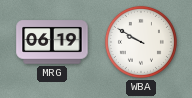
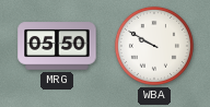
MRG: 06:19 -> 05:50 (57, 46)
